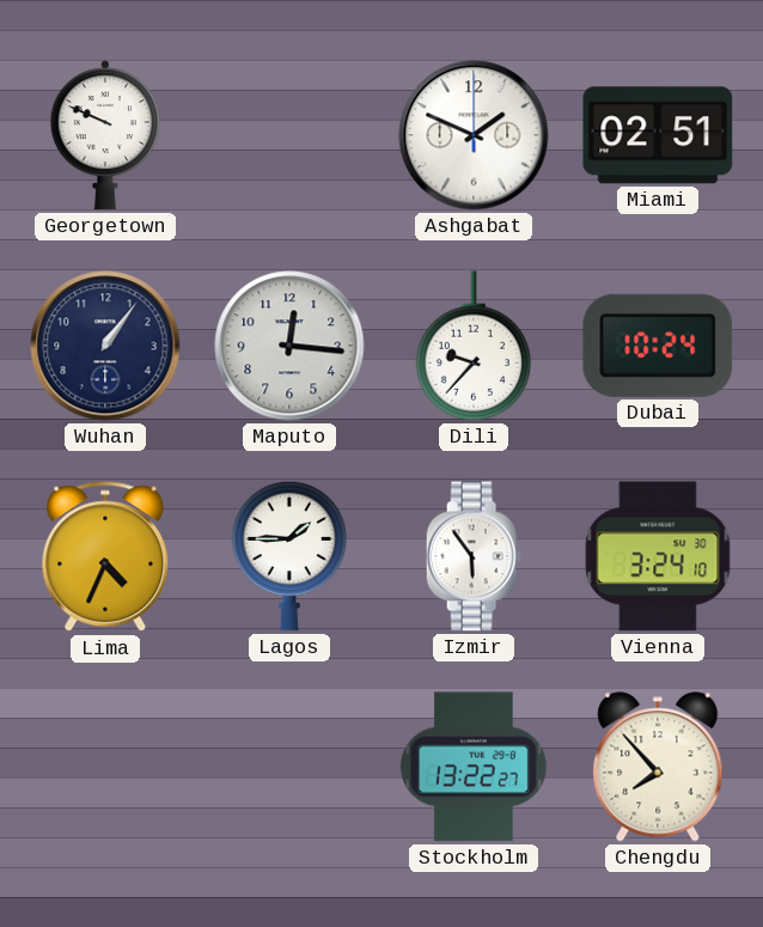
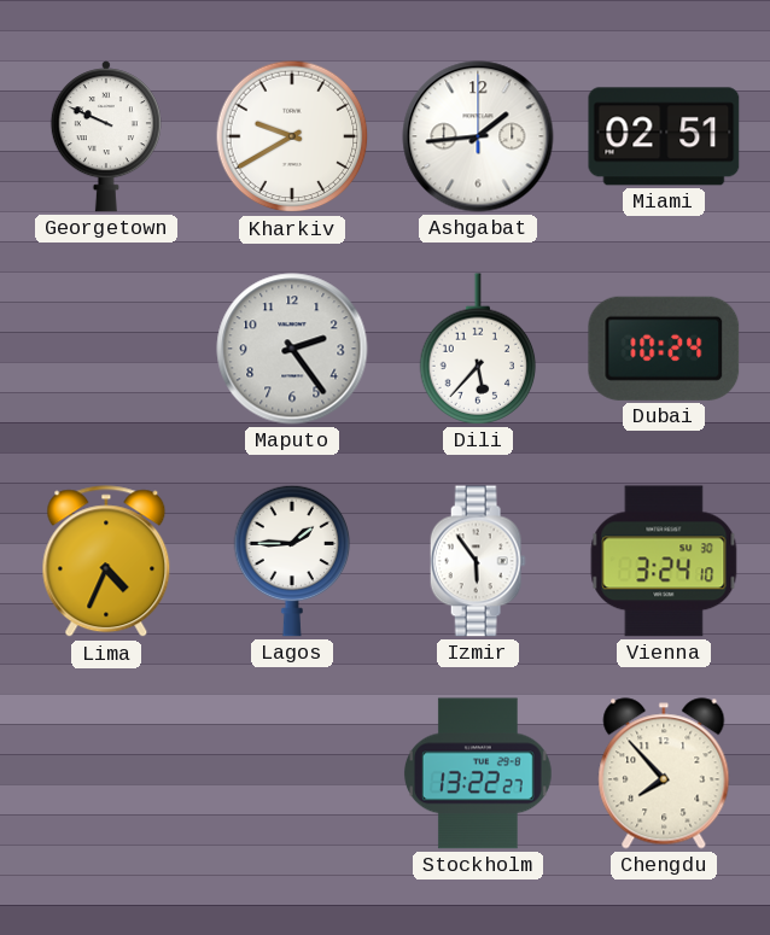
Kharkiv: none -> 9:40 (292, 136)
Ashgabat: 1:49 -> 1:44 (478, 136)
Wuhan: 1:06 -> none (105, 346)
Maputo: 12:16 -> 2:24 (292, 349)
Dili: 9:37 -> 5:37 (478, 349)
